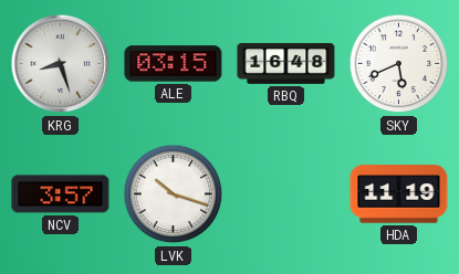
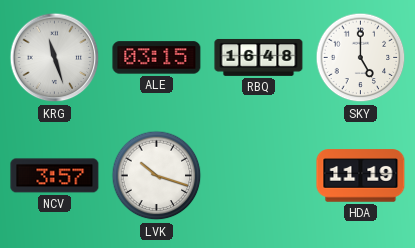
KRG: 8:27 -> 11:27 (55, 58)
SKY: 5:41 -> 5:00 (361, 58)
